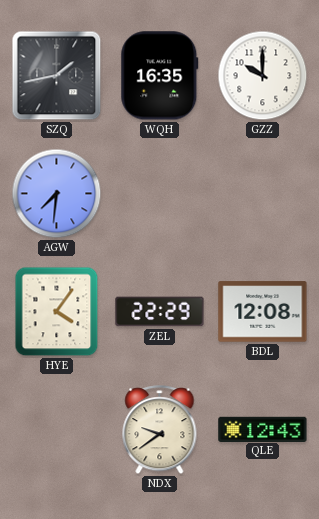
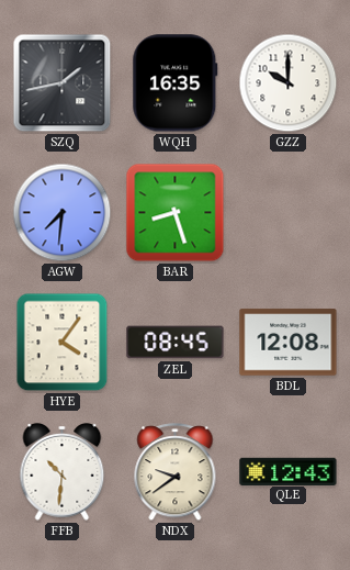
BAR: none -> 8:27 (176, 213)
ZEL: 22:29 -> 08:45 (176, 343)
FFB: none -> 10:31 (63, 472)
